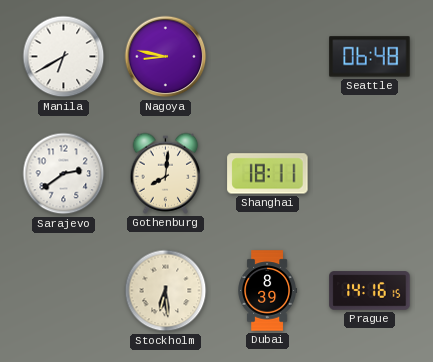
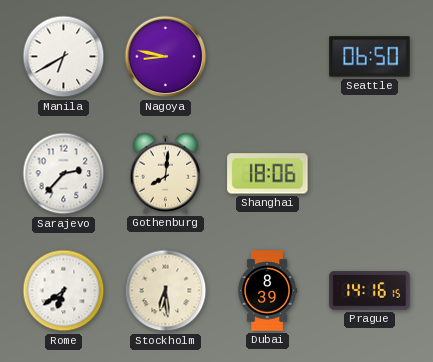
Seattle: 06:48 -> 06:50 (370, 57)
Sarajevo: 2:39 -> 2:37 (64, 174)
Shanghai: 18:11 -> 18:06 (268, 174)
Rome: none -> 6:39 (64, 291)
